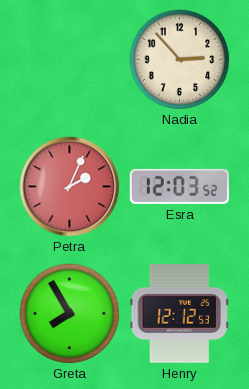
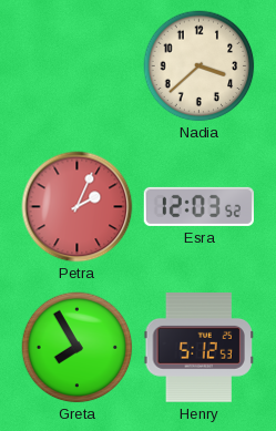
Nadia: 2:53 -> 3:38 (200, 66)
Henry: 12:12 -> 5:12 (198, 348)
